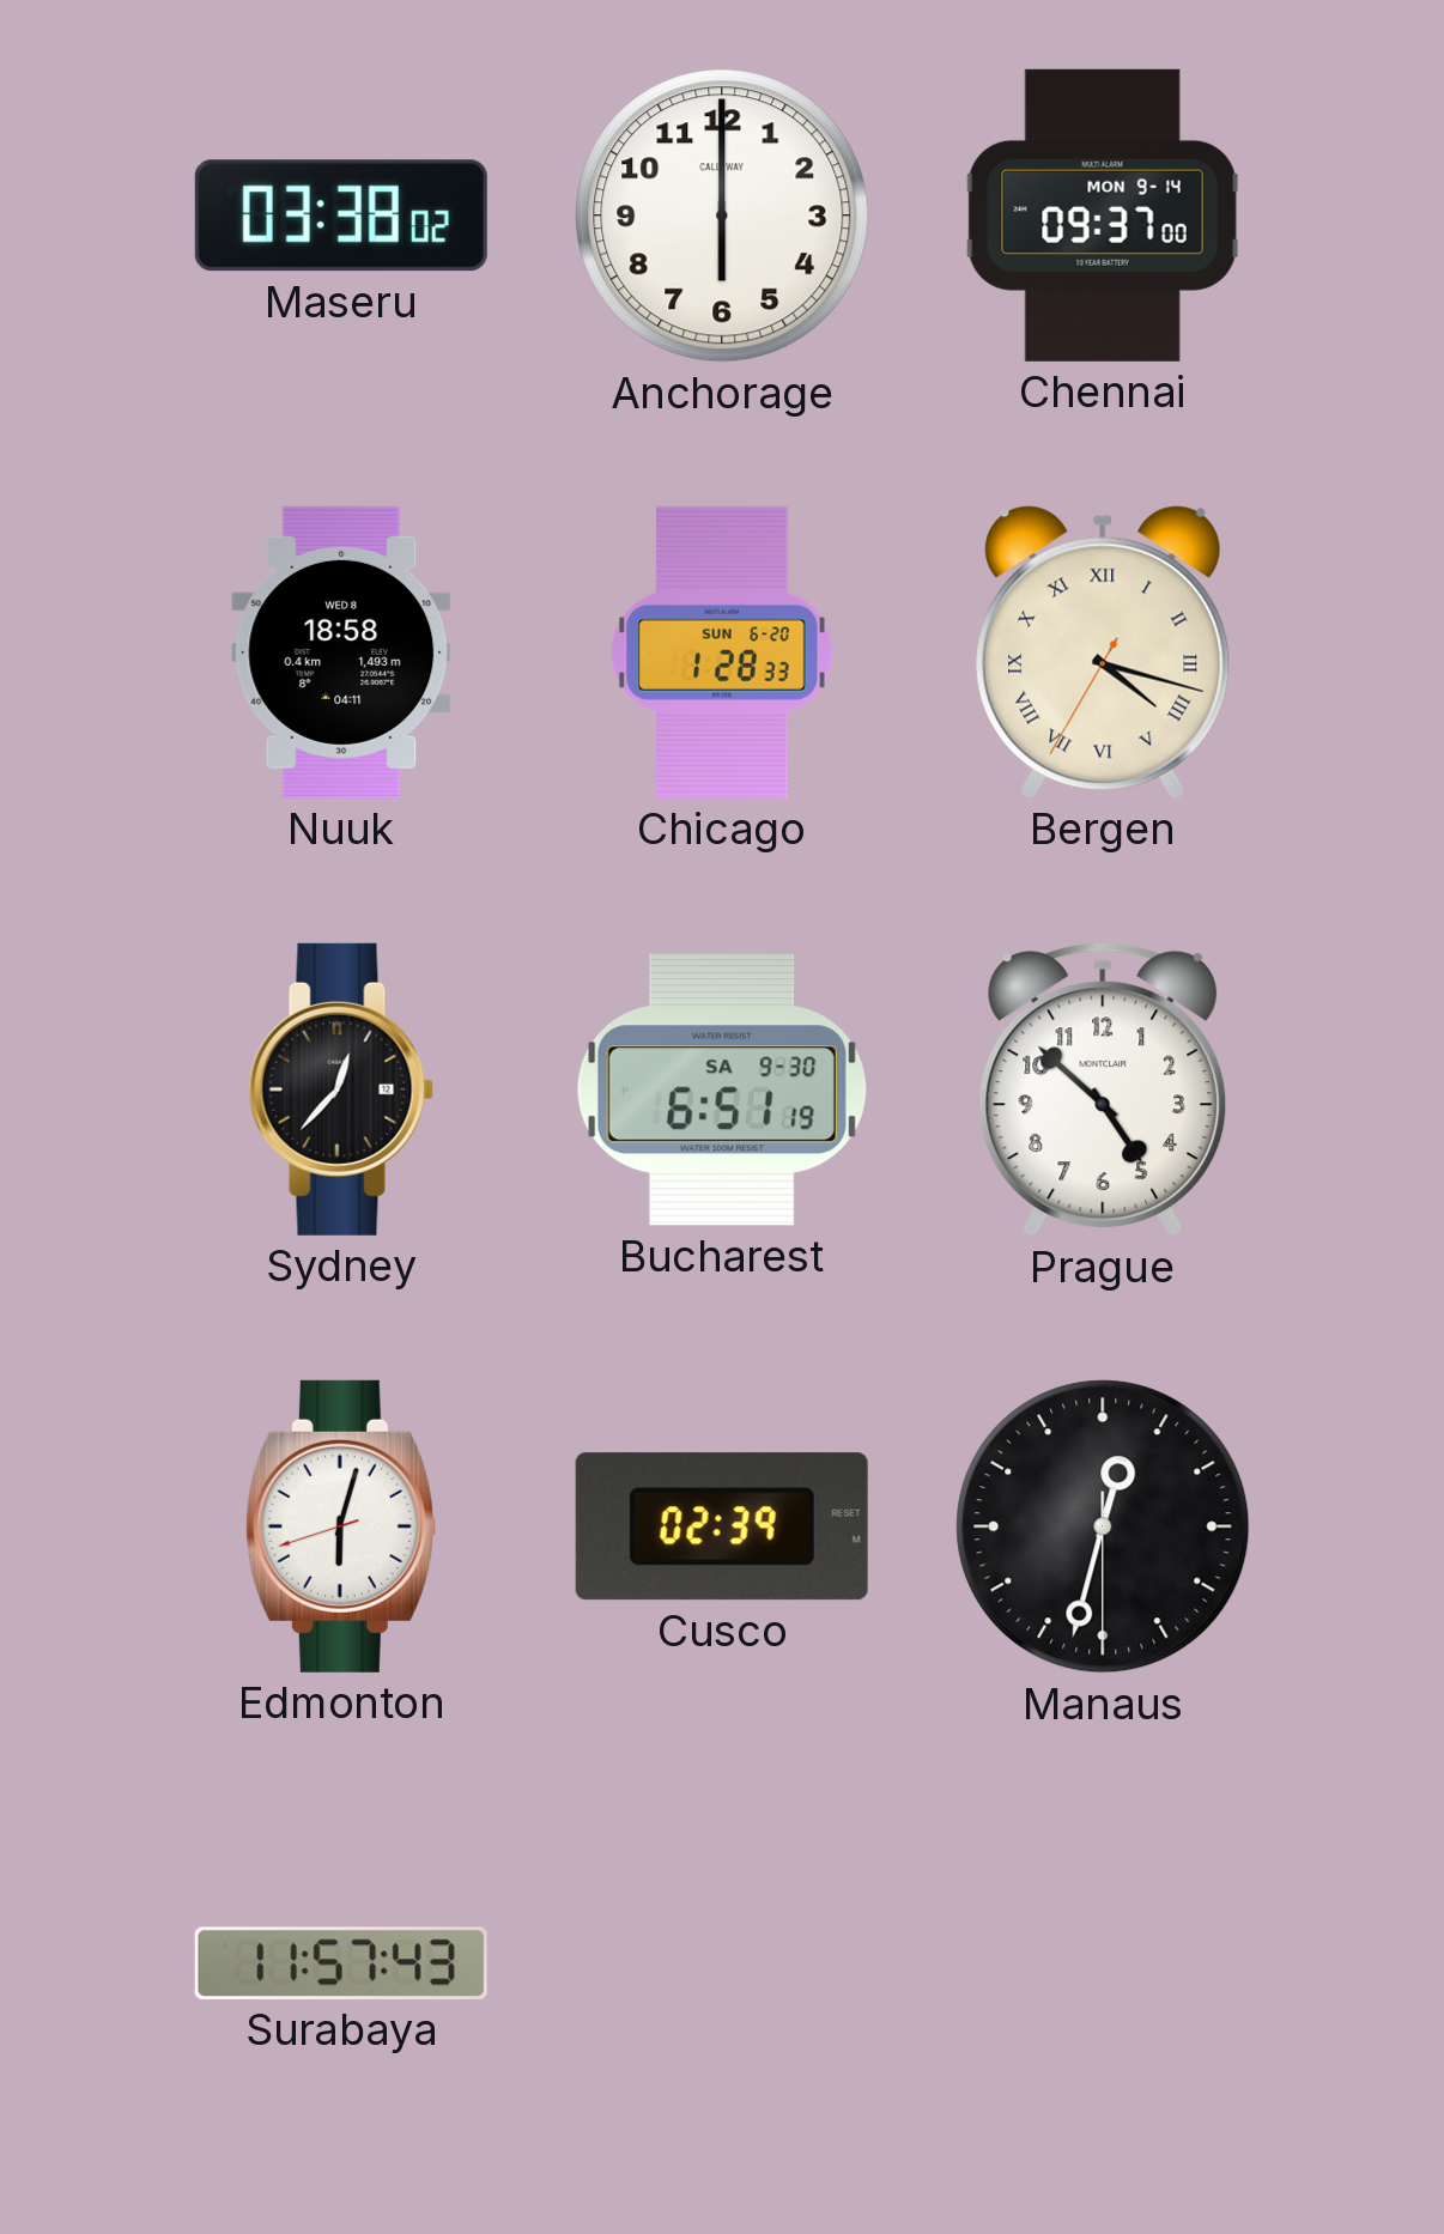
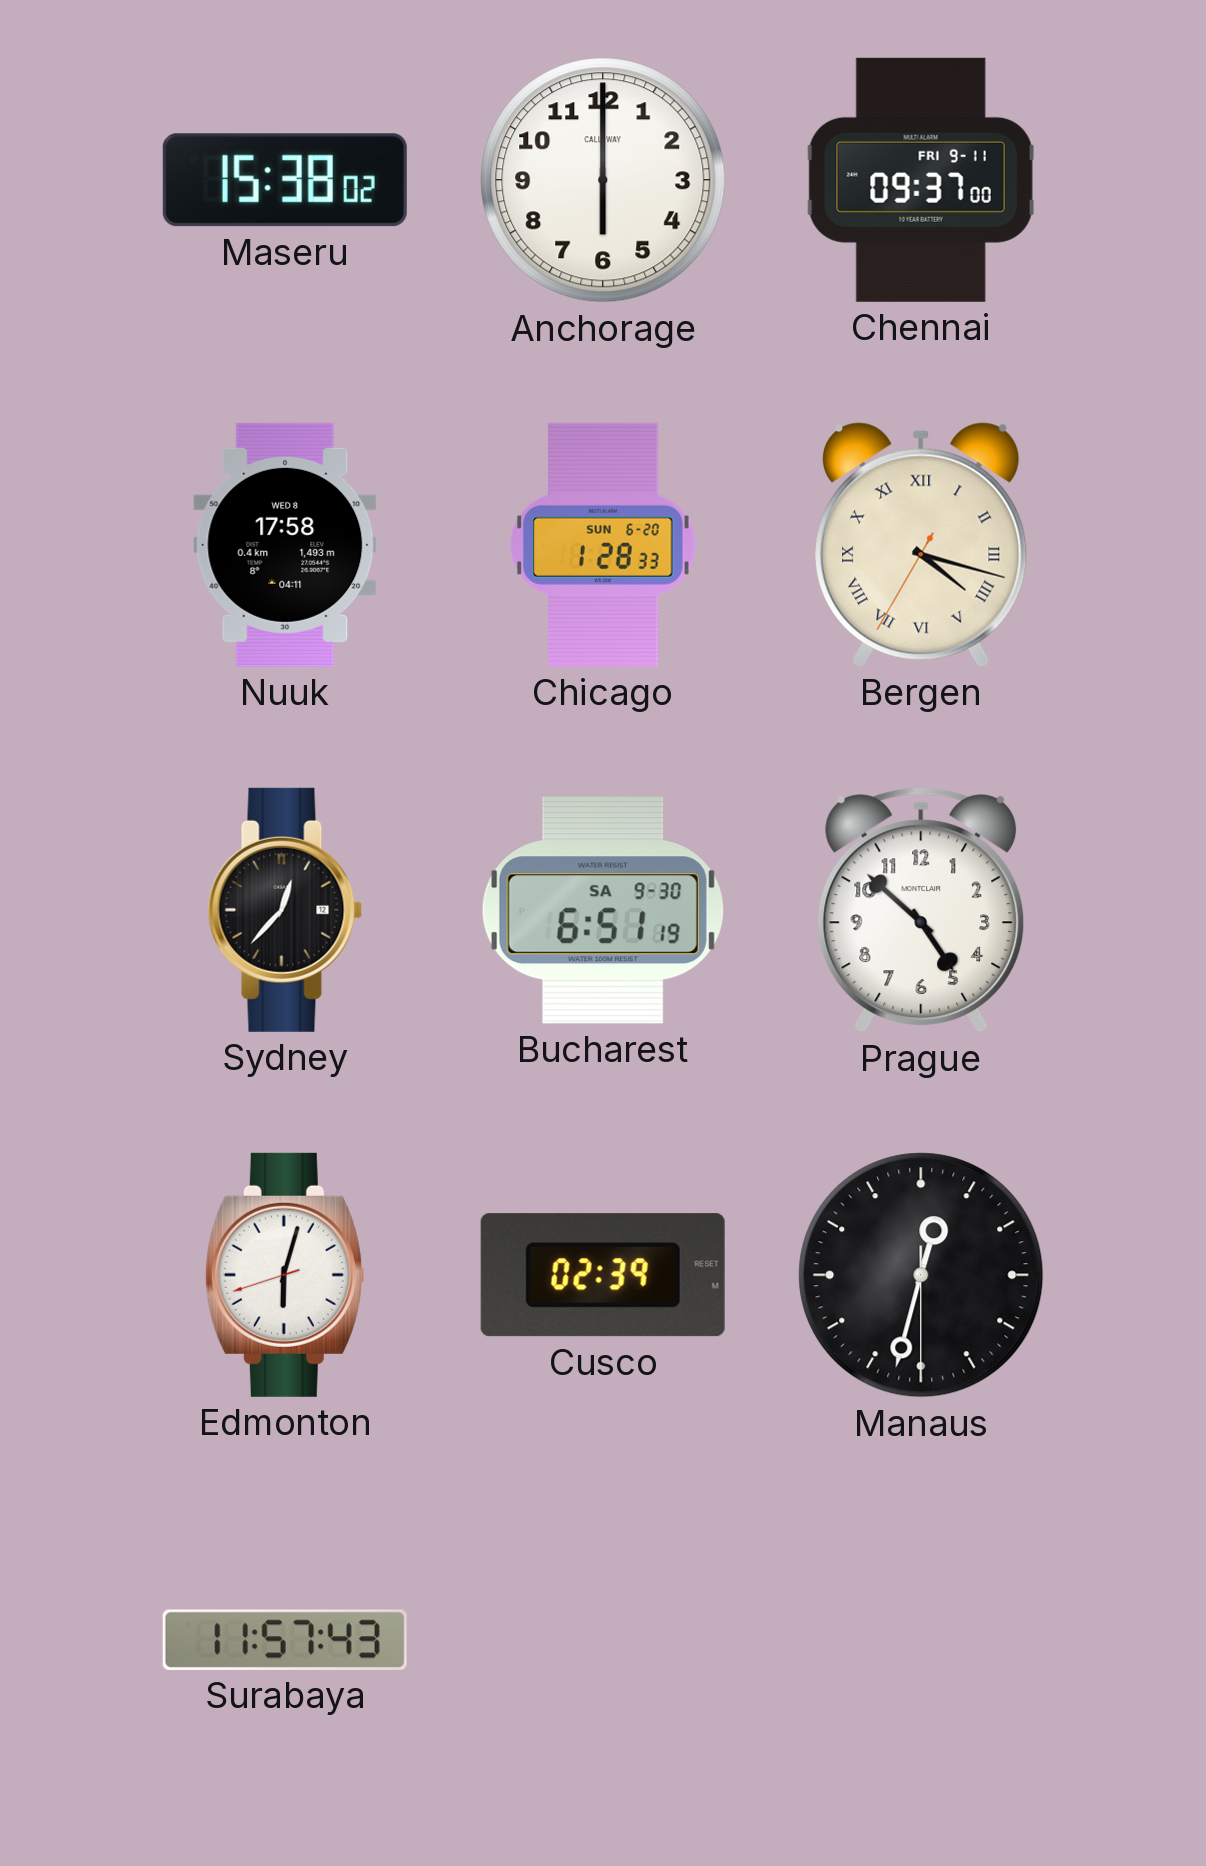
Maseru: 03:38 -> 15:38 (285, 180)
Chennai date: MON 9-14 -> FRI 9-11 (921, 180)
Nuuk: 18:58 -> 17:58 (285, 545)
